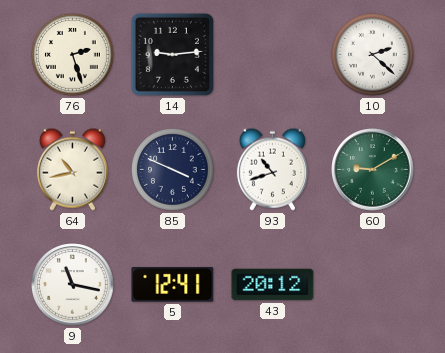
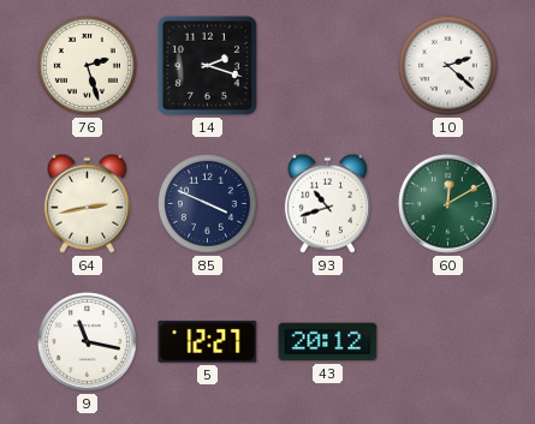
14: 9:14 -> 2:18 (207, 65)
64: 10:43 -> 2:43 (87, 203)
60: 9:10 -> 12:10 (448, 204)
5: 12:41 -> 12:27 (208, 342)
